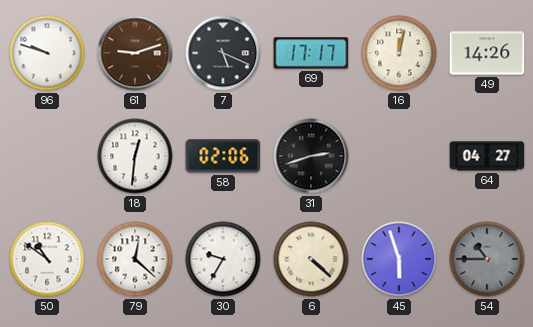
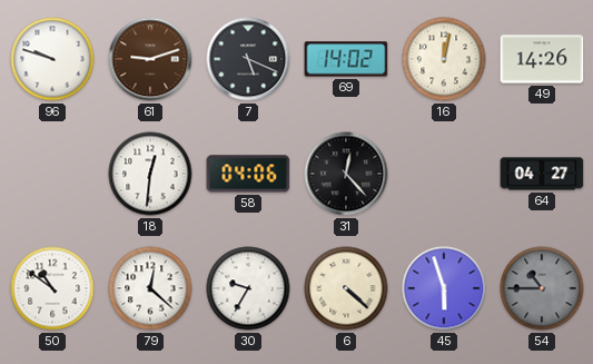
69: 17:17 -> 14:02 (346, 59)
58: 02:06 -> 04:06 (248, 174)
31: 2:42 -> 12:23 (346, 174)
